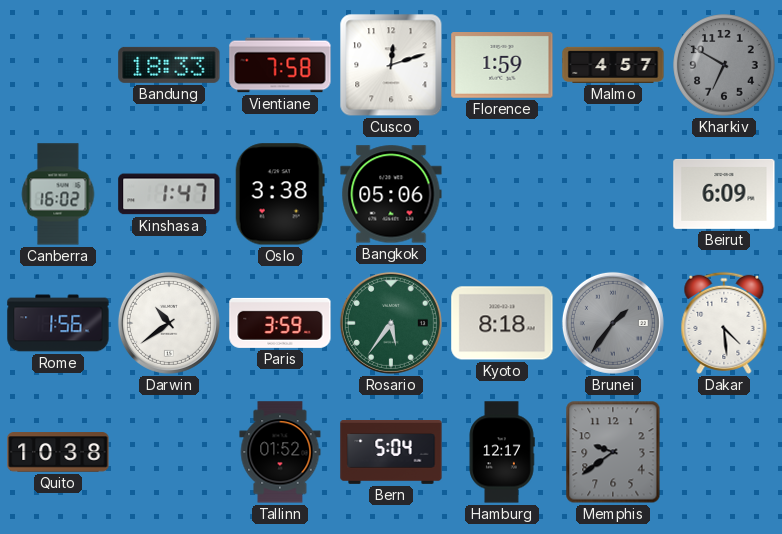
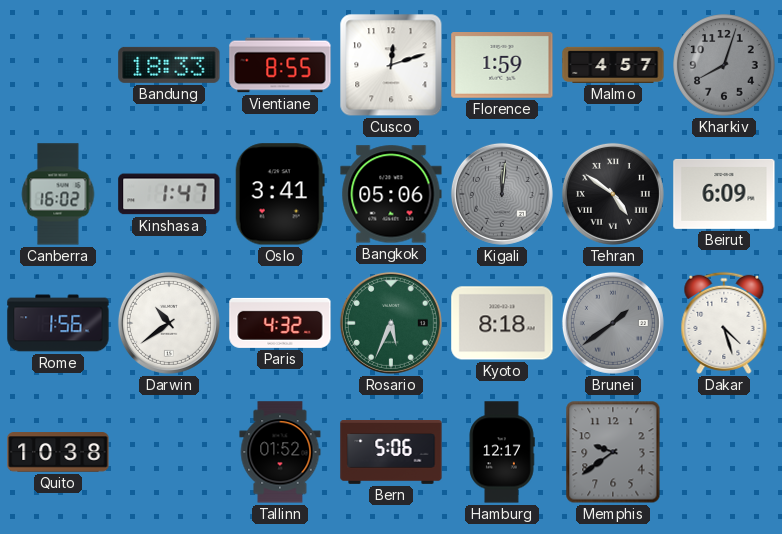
Vientiane: 7:58 -> 8:55 (280, 65)
Kharkiv: 6:50 -> 8:03 (724, 65)
Oslo: 3:38 -> 3:41 (280, 194)
Kigali: none -> 12:01 (502, 194)
Tehran: none -> 4:51 (613, 194)
Paris: 3:59 -> 4:32 (280, 323)
Rosario: 5:36 -> 5:34 (391, 323)
Brunei: 1:36 -> 1:39 (613, 323)
Dakar: 4:29 -> 4:27 (724, 323)
Bern: 5:04 -> 5:06 (391, 453)
